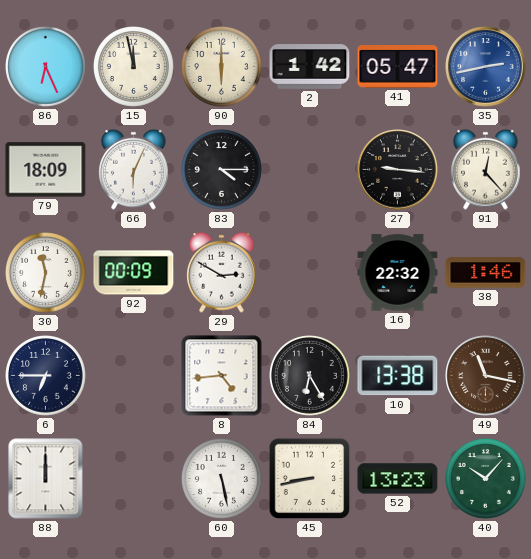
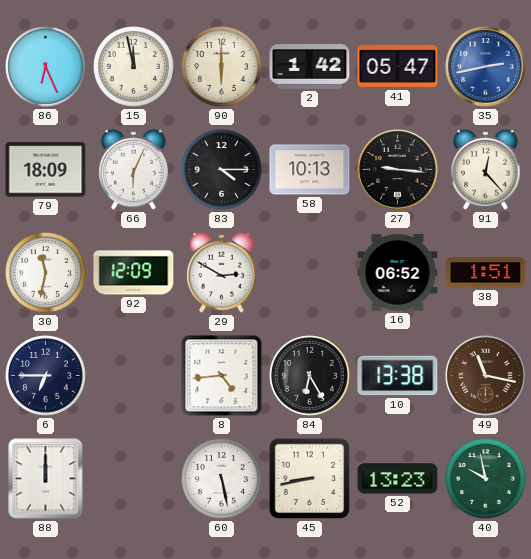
58: none -> 10:13 (310, 170)
92: 00:09 -> 12:09 (134, 273)
16: 22:32 -> 06:52 (398, 273)
38: 1:46 -> 1:51 (486, 273)
40: 10:07 -> 9:58 (486, 479)
